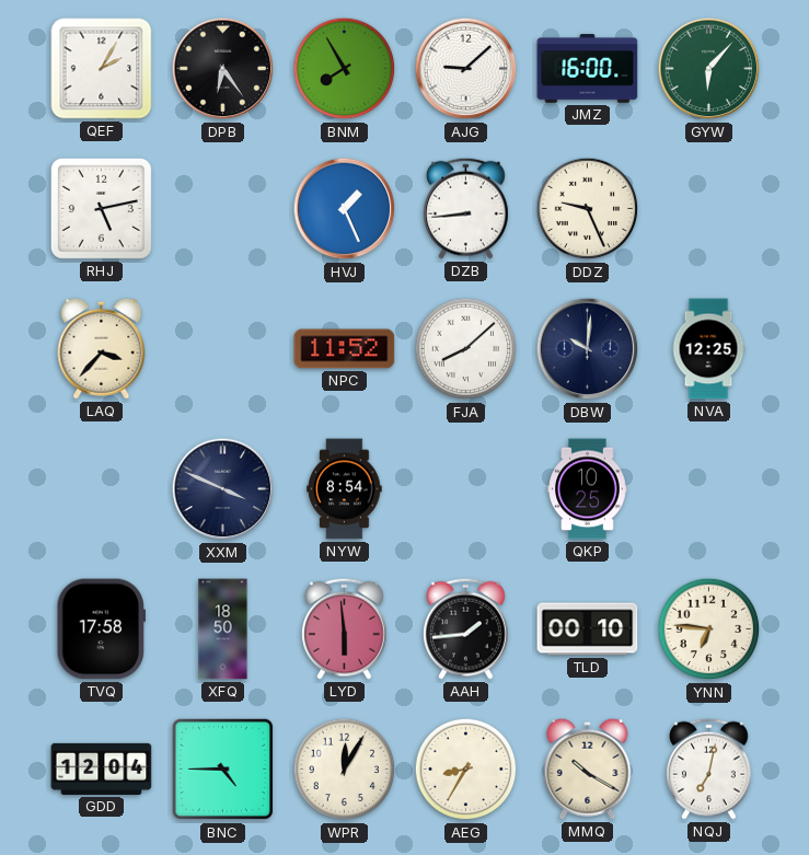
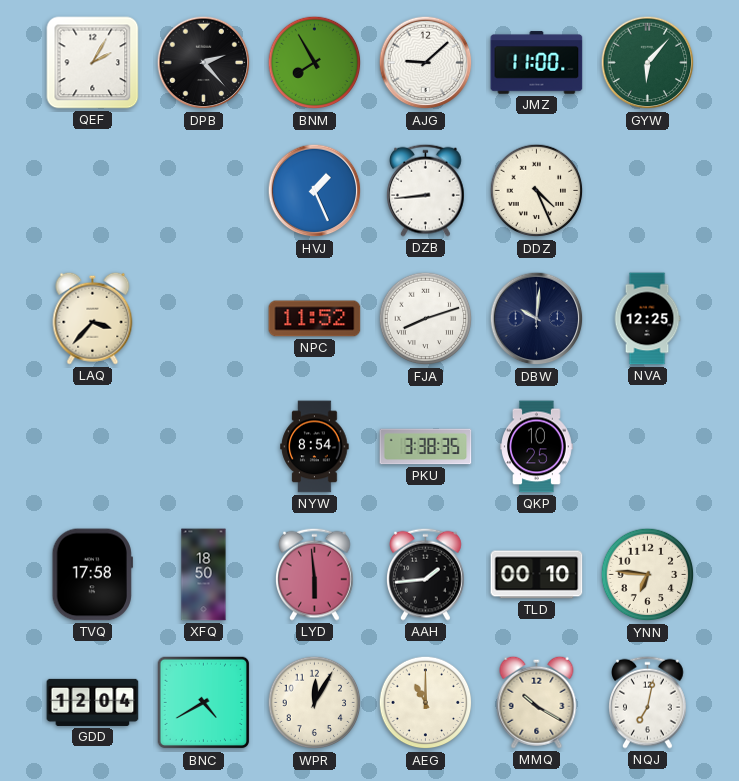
DPB: 6:24 -> 2:23 (204, 63)
JMZ: 16:00 -> 11:00 (537, 63)
RHJ: 5:13 -> none (101, 208)
DDZ: 9:26 -> 4:26 (537, 191)
FJA: 8:08 -> 8:12 (426, 319)
XXM: 3:49 -> none (223, 489)
PKU: none -> 3:38 (426, 447)
BNC: 4:45 -> 4:40 (204, 703)
AEG: 8:35 -> 11:00 (426, 703)
